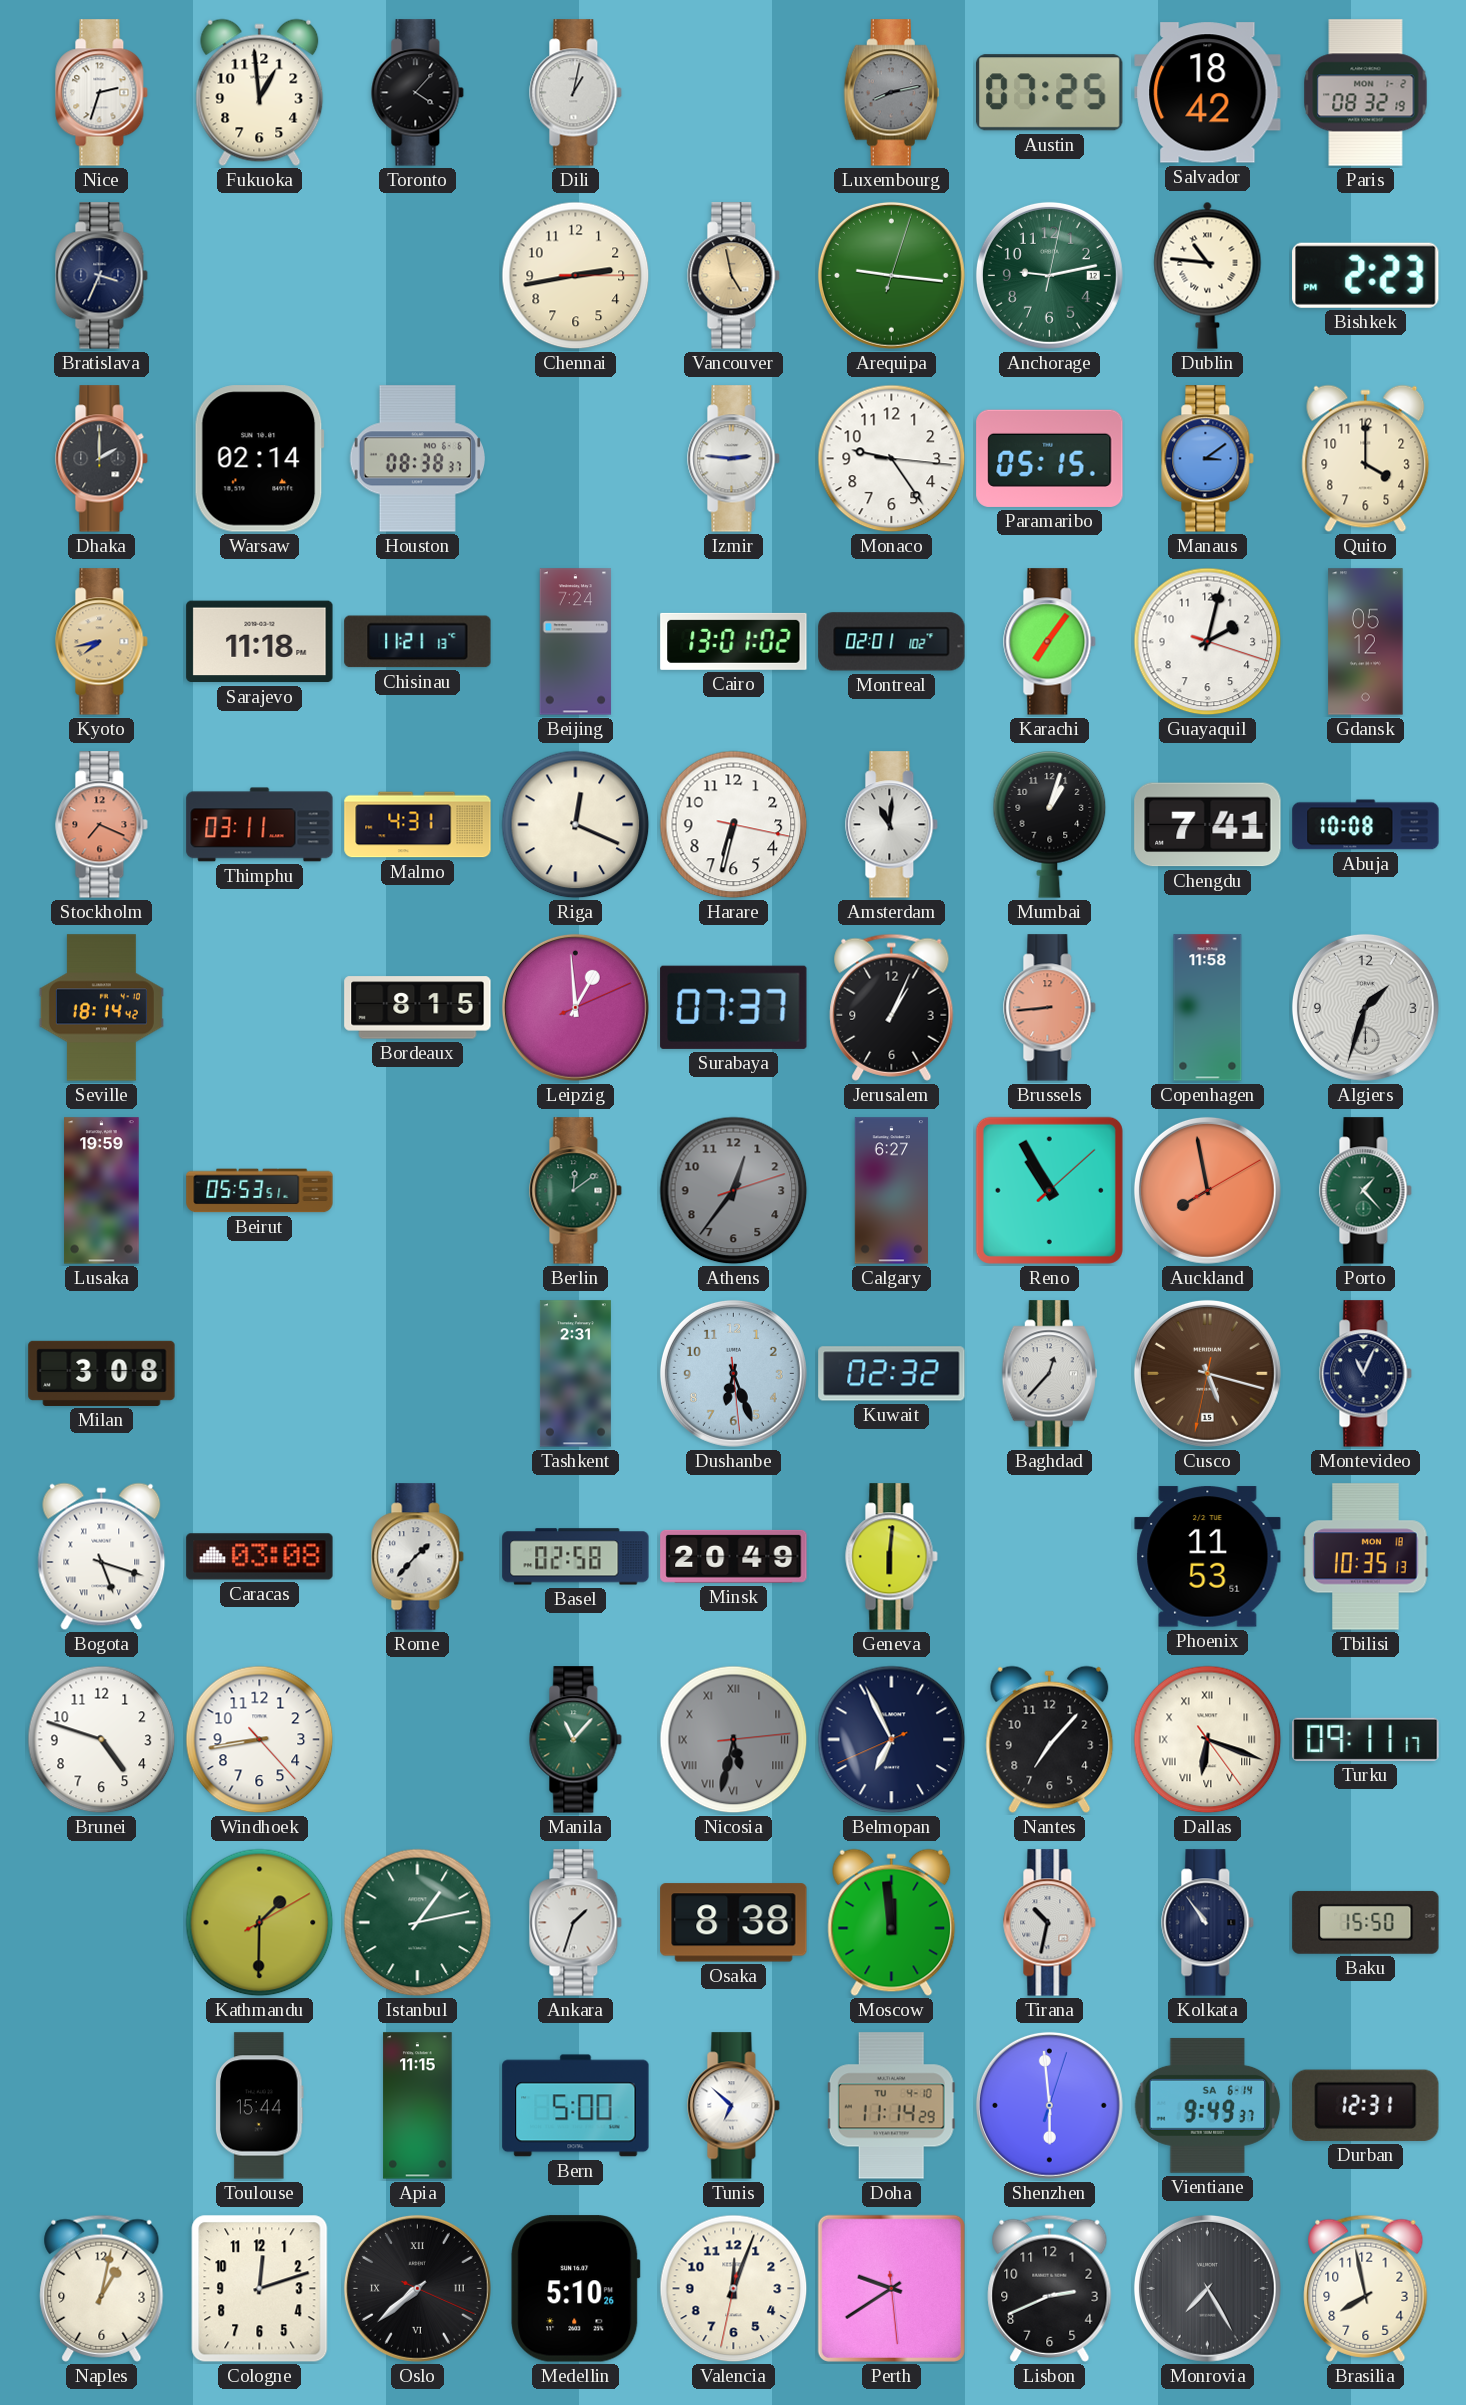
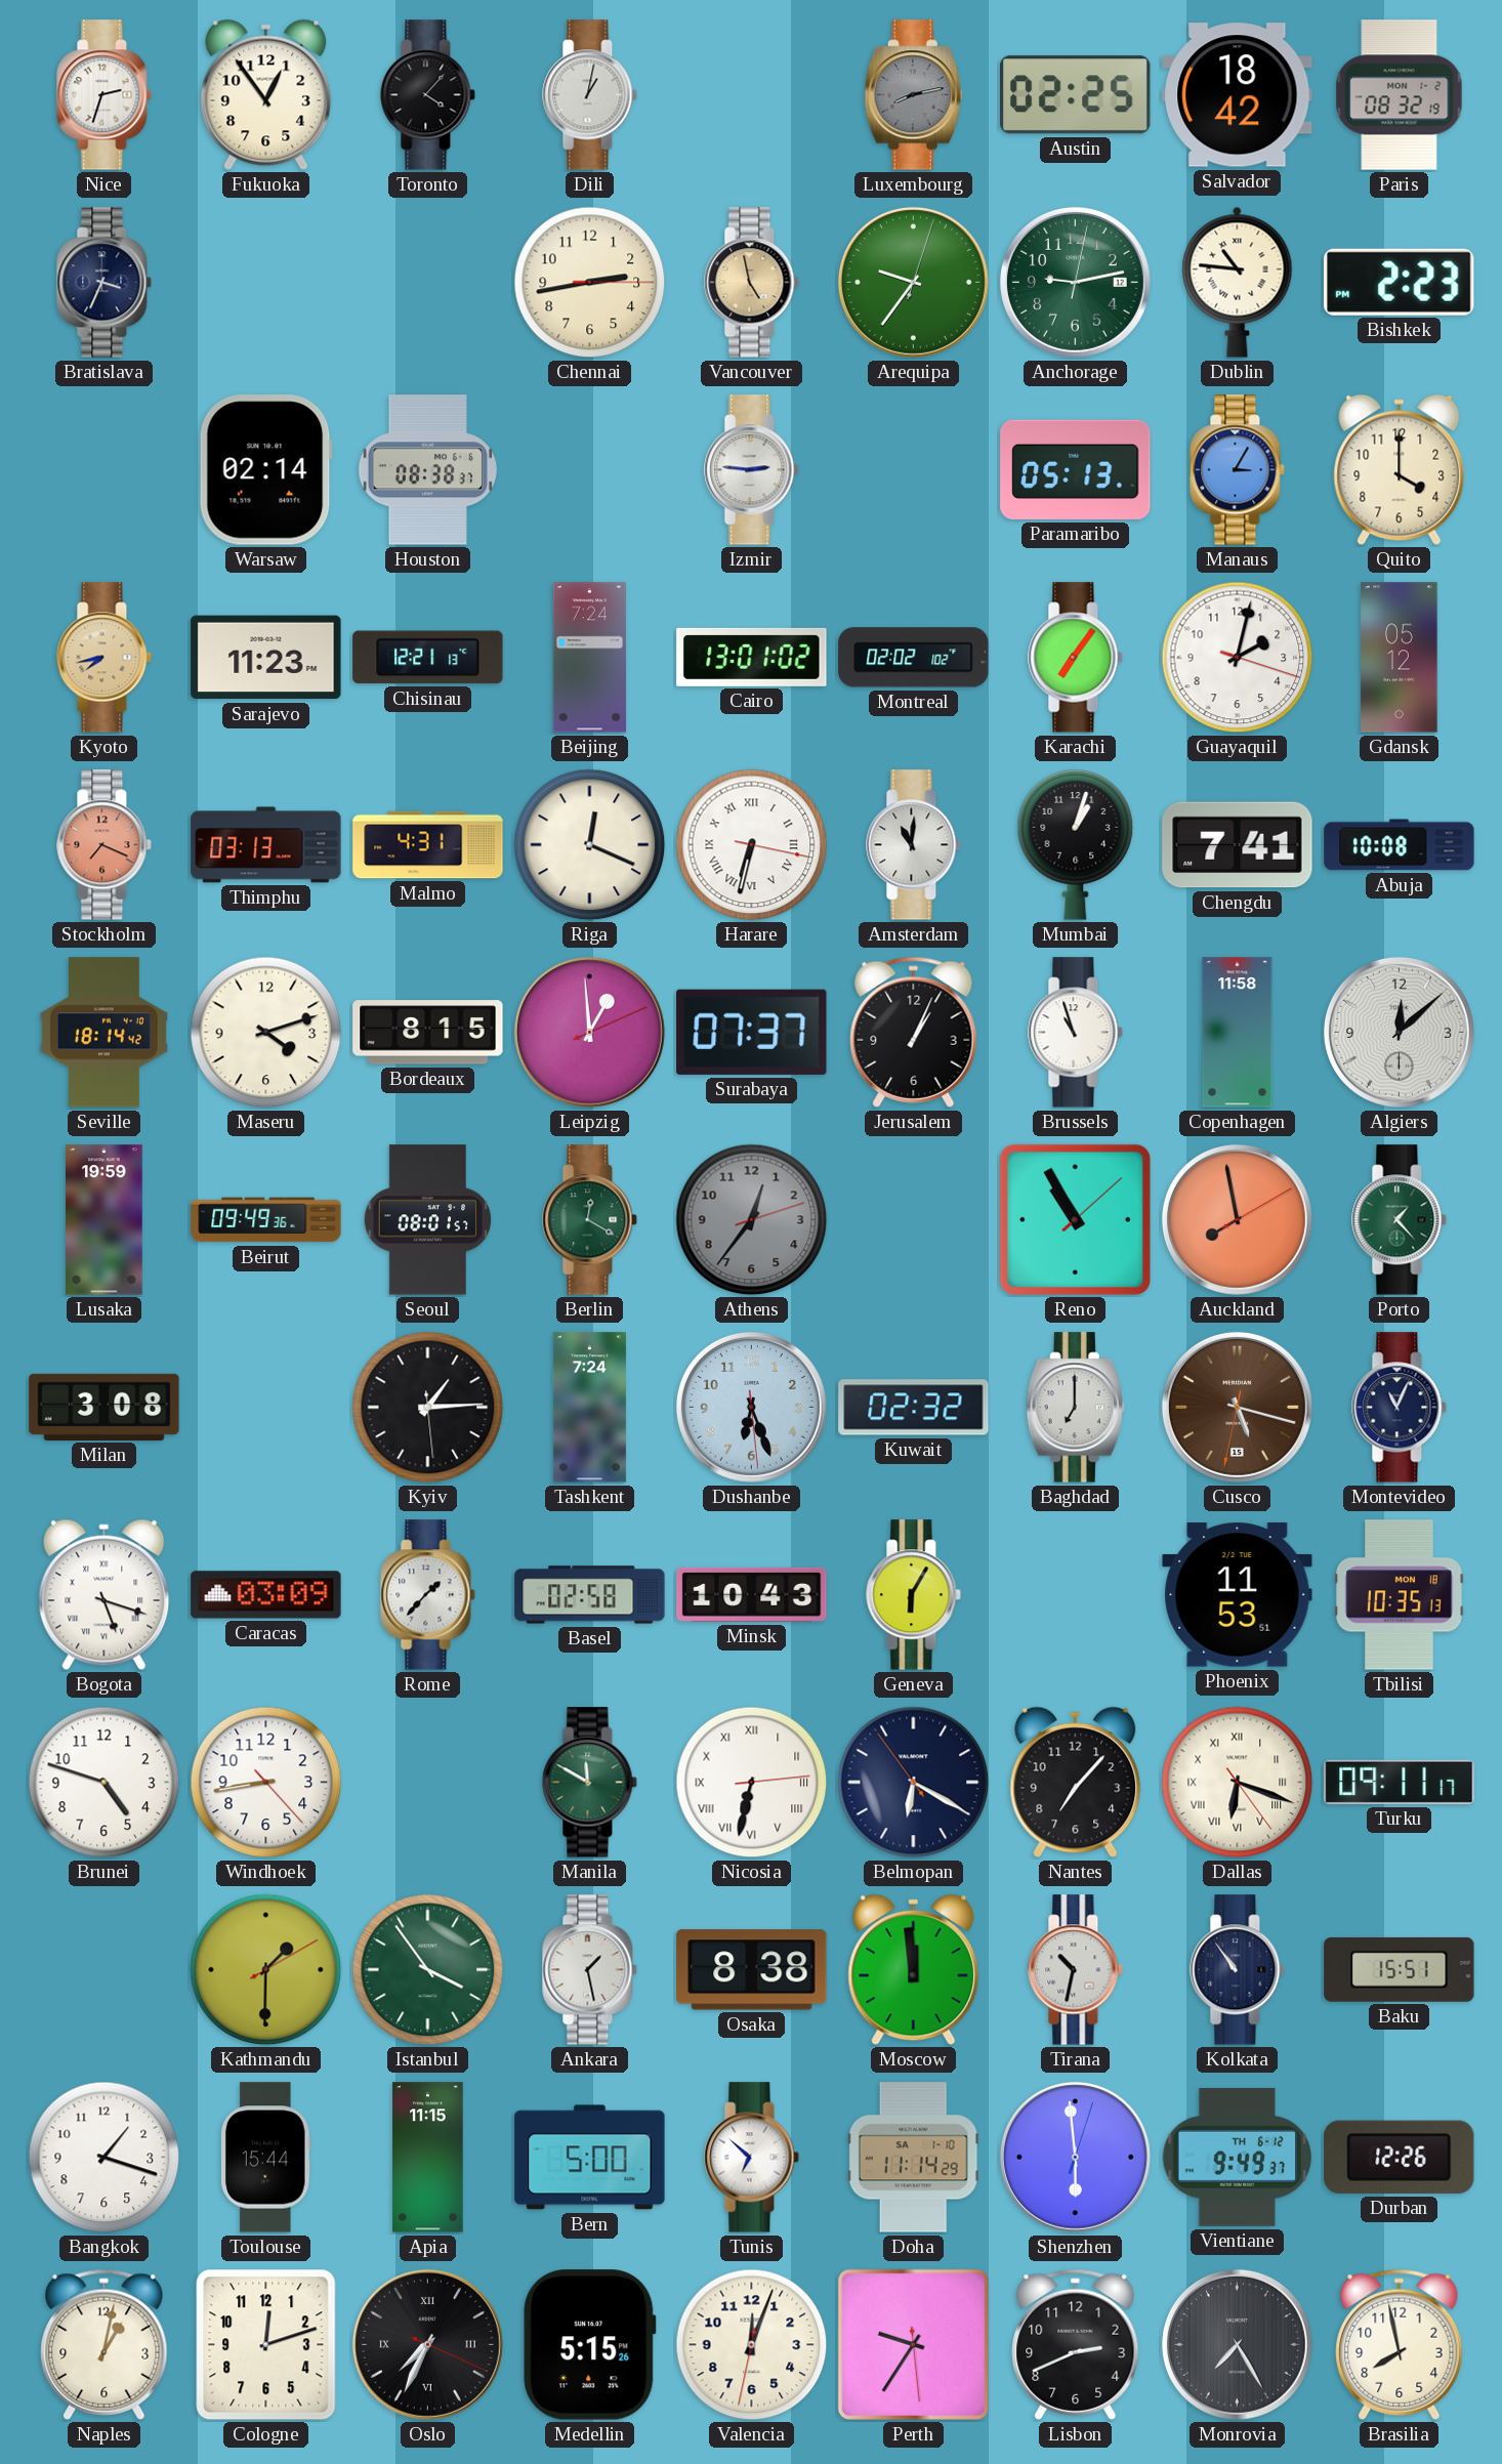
Fukuoka: 12:59 -> 12:54 (266, 95)
Austin: 07:25 -> 02:25 (1076, 95)
Arequipa: 9:16 -> 9:36 (913, 282)
Dhaka: 2:00 -> none (102, 459)
Monaco: 9:24 -> none (892, 459)
Paramaribo: 05:15 -> 05:13 (1076, 469)
Manaus: 3:09 -> 3:05 (1238, 470)
Sarajevo: 11:18 -> 11:23 (266, 658)
Chisinau: 11:21 -> 12:21 (428, 658)
Montreal: 02:01 -> 02:02 (914, 658)
Thimphu: 03:11 -> 03:13 (266, 845)
Harare numerals: Arabic -> Roman (752, 845)
Maseru: none -> 4:12 (266, 1033)
Brussels: 8:44 -> 10:57 (1076, 1033)
Brussels dial: salmon -> white (1076, 1033)
Algiers: 1:33 -> 12:08 (1399, 1032)
Beirut: 05:53 -> 09:49 (266, 1220)
Seoul: none -> 08:01 (428, 1220)
Berlin: 12:09 -> 12:20 (590, 1220)
Calgary: 6:27 -> none (891, 1191)
Kyiv: none -> 1:14 (428, 1408)
Tashkent: 2:31 -> 7:24 (589, 1408)
Baghdad: 12:37 -> 7:00 (1075, 1408)
Caracas: 03:08 -> 03:09 (266, 1595)
Minsk: 20:49 -> 10:43 (752, 1594)
Geneva: 6:01 -> 6:05 (914, 1595)
Manila: 11:07 -> 11:50 (590, 1783)
Nicosia: 5:32 -> 6:32 (752, 1783)
Nicosia dial: grey -> white (752, 1783)
Belmopan: 6:55 -> 6:19 (914, 1783)
Istanbul: 1:13 -> 3:54 (428, 1970)
Ankara: 1:33 -> 1:28 (590, 1970)
Baku: 15:50 -> 15:51 (1400, 1969)
Bangkok: none -> 1:18 (105, 2158)
Doha date: TU 4-10 -> SA 1-10 (913, 2158)
Vientiane date: SA 6-14 -> TH 6-12 (1238, 2157)
Durban: 12:31 -> 12:26 (1400, 2157)
Oslo: 7:38 -> 7:34 (427, 2344)
Medellin: 5:10 -> 5:15 (590, 2345)
Perth: 9:39 -> 9:35 (913, 2344)
